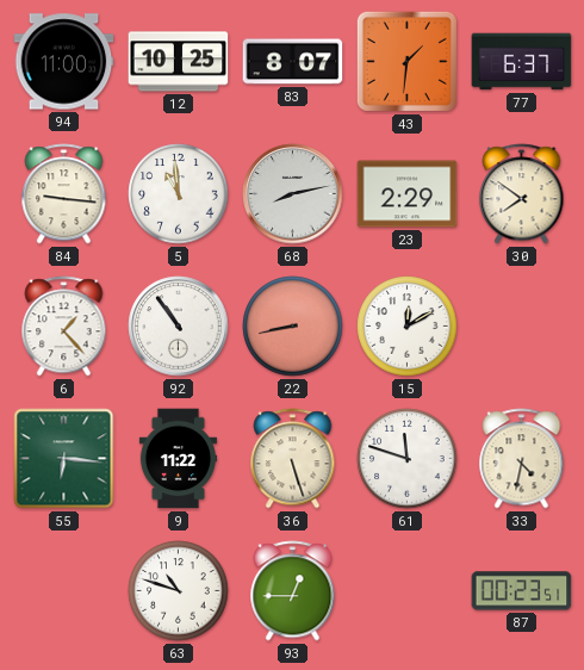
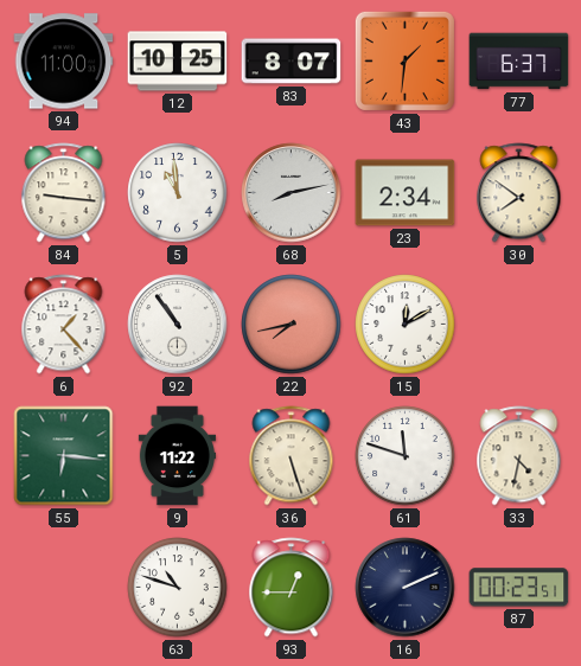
23: 2:29 -> 2:34 (406, 193)
22: 8:43 -> 7:43 (292, 325)
16: none -> 2:11 (406, 588)
